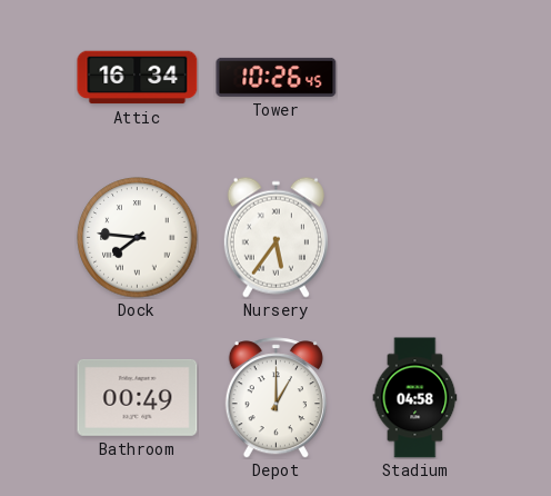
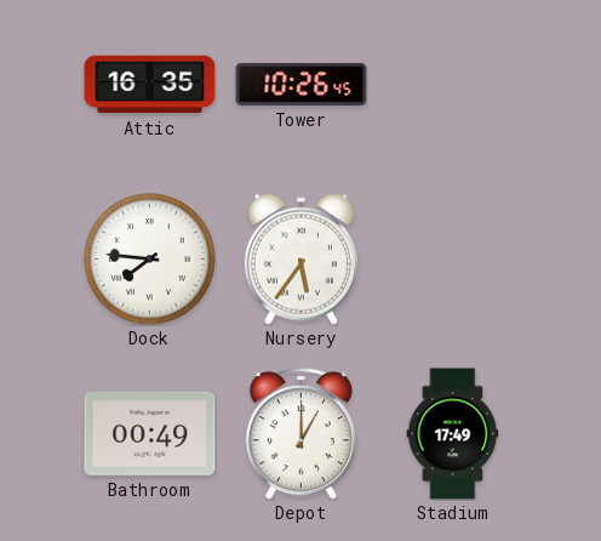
Attic: 16:34 -> 16:35 (150, 85)
Stadium: 04:58 -> 17:49 (453, 434)
